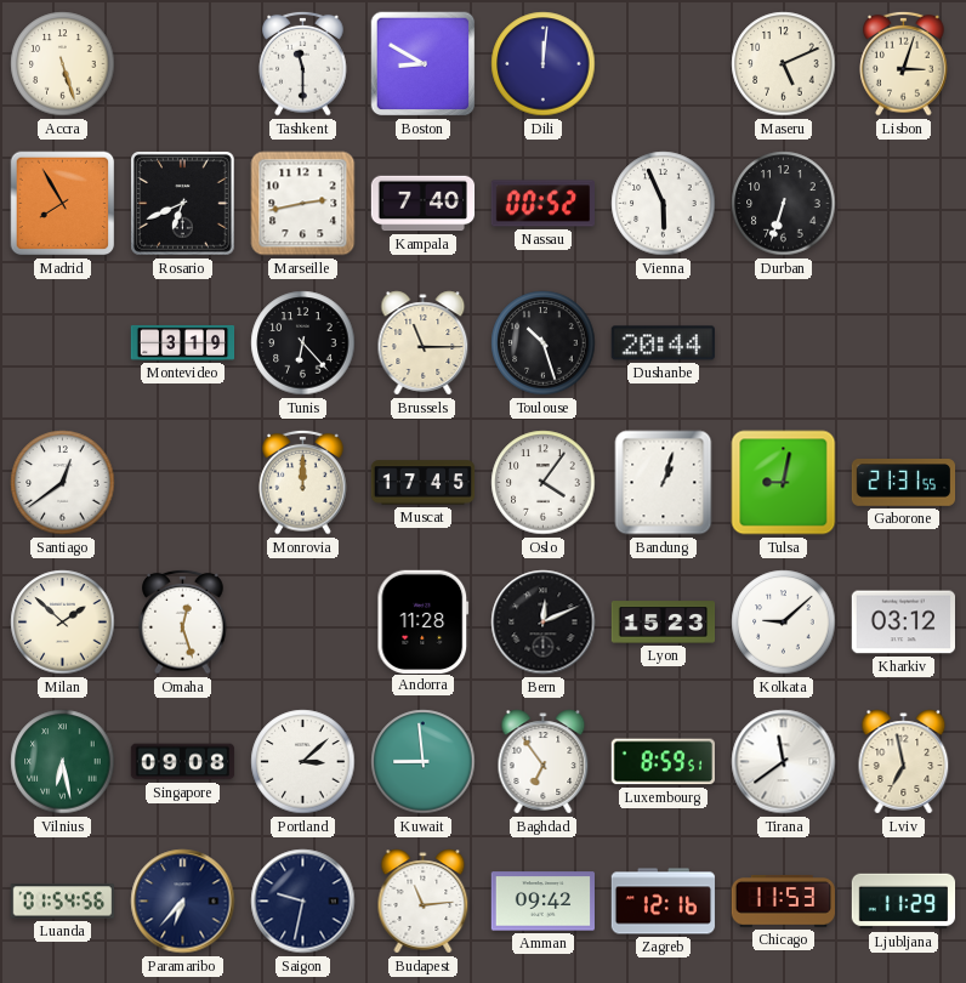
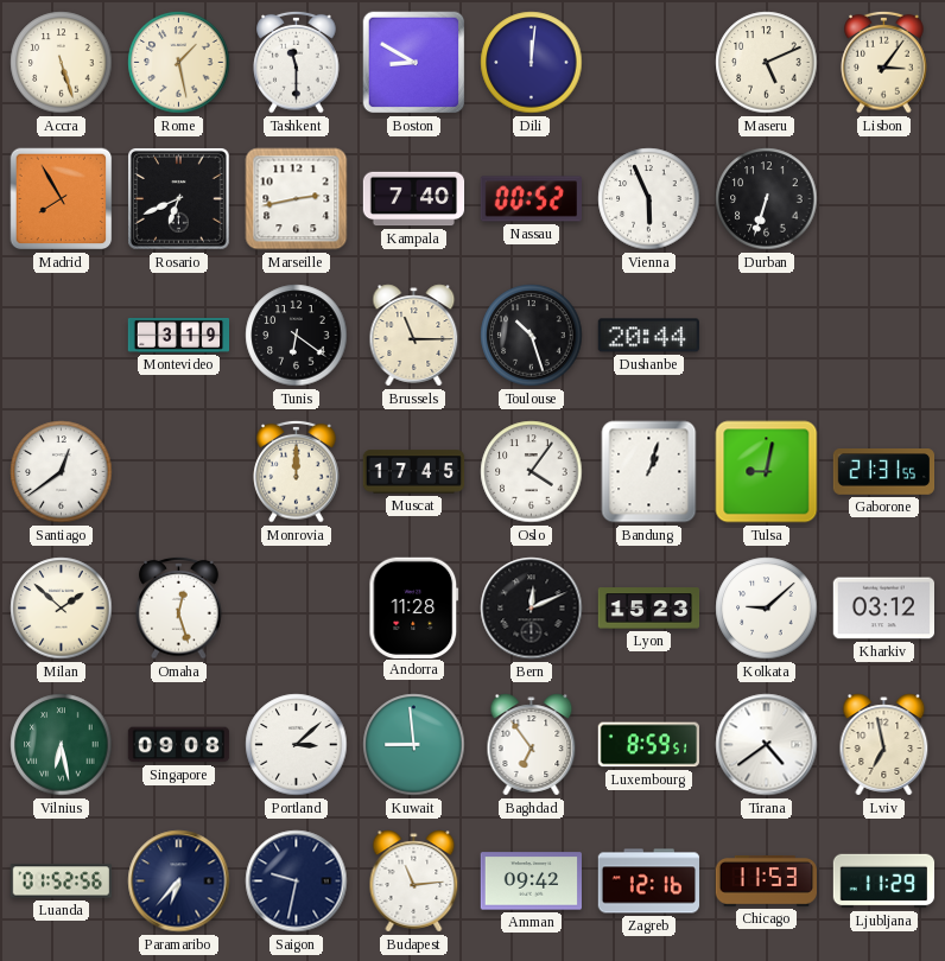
Rome: none -> 1:28 (179, 63)
Lisbon: 3:03 -> 3:06 (884, 62)
Tunis: 6:23 -> 6:21 (297, 336)
Tirana: 11:39 -> 4:39 (767, 745)
Luanda: 01:54 -> 01:52 (61, 882)
